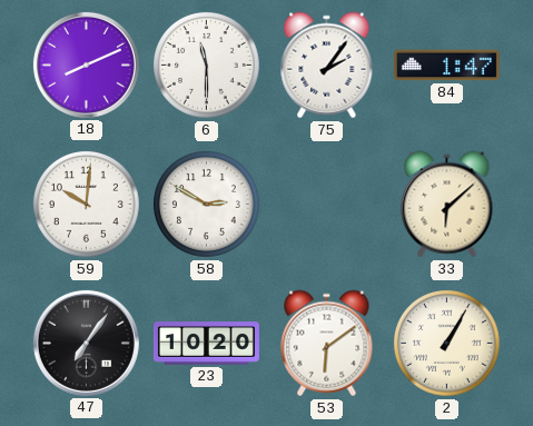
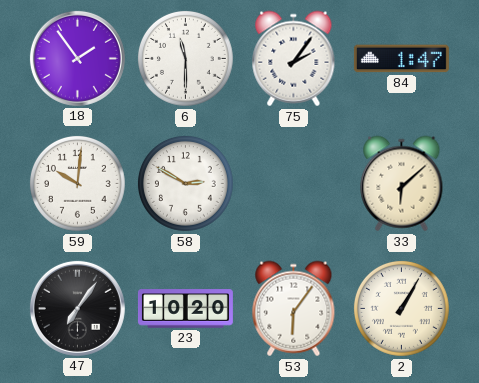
18: 8:11 -> 1:54 (77, 58)
53: 6:09 -> 6:06 (294, 309)
